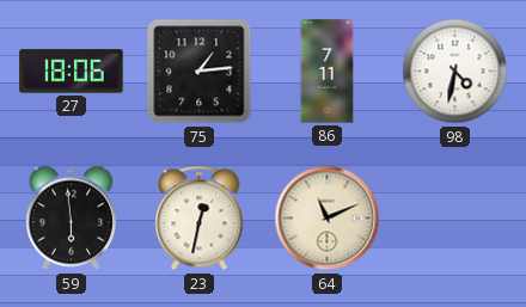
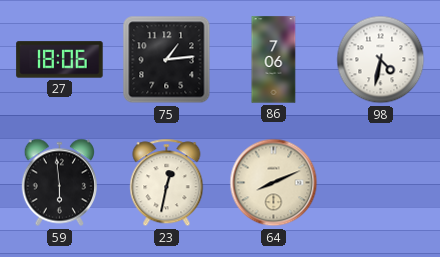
86: 7:11 -> 7:06 (274, 60)
64: 11:11 -> 8:11 (274, 183)
